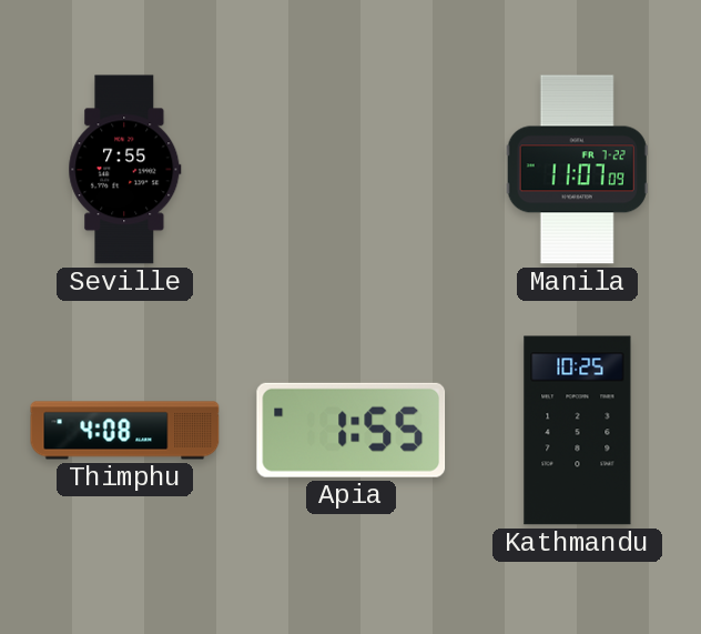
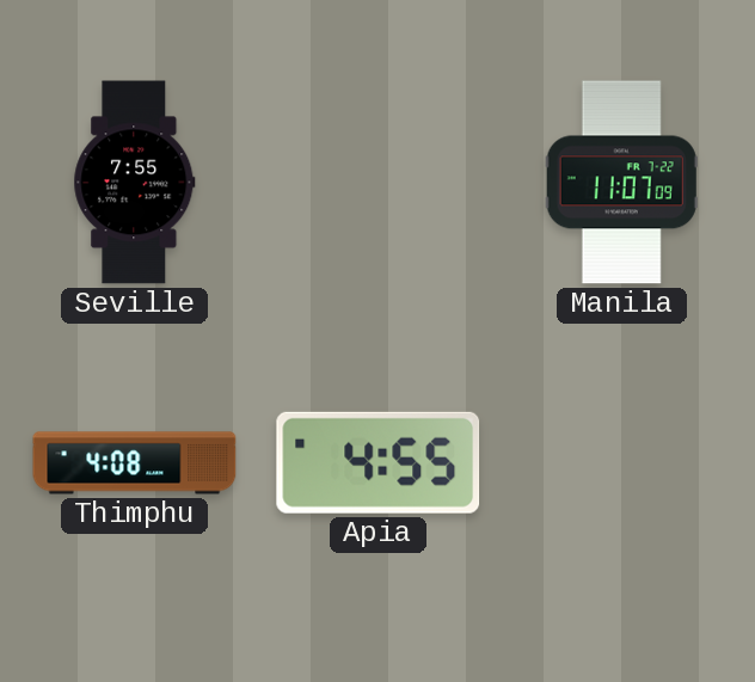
Apia: 1:55 -> 4:55 (379, 462)
Kathmandu: 10:25 -> none (578, 431)
